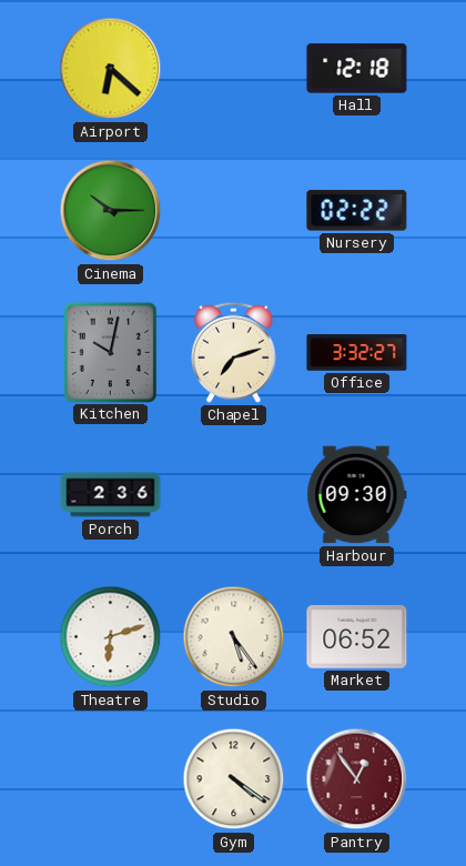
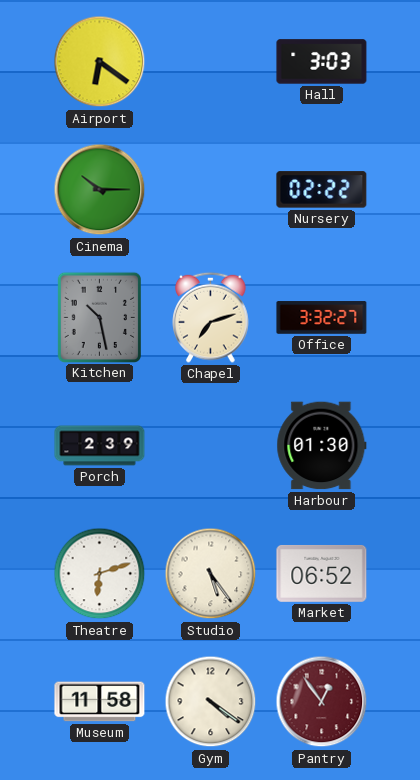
Airport: 6:22 -> 6:21 (100, 62)
Hall: 12:18 -> 3:03 (322, 62)
Kitchen: 10:02 -> 10:28 (99, 317)
Porch: 2:36 -> 2:39 (100, 446)
Harbour: 09:30 -> 01:30 (322, 446)
Museum: none -> 11:58 (100, 702)
